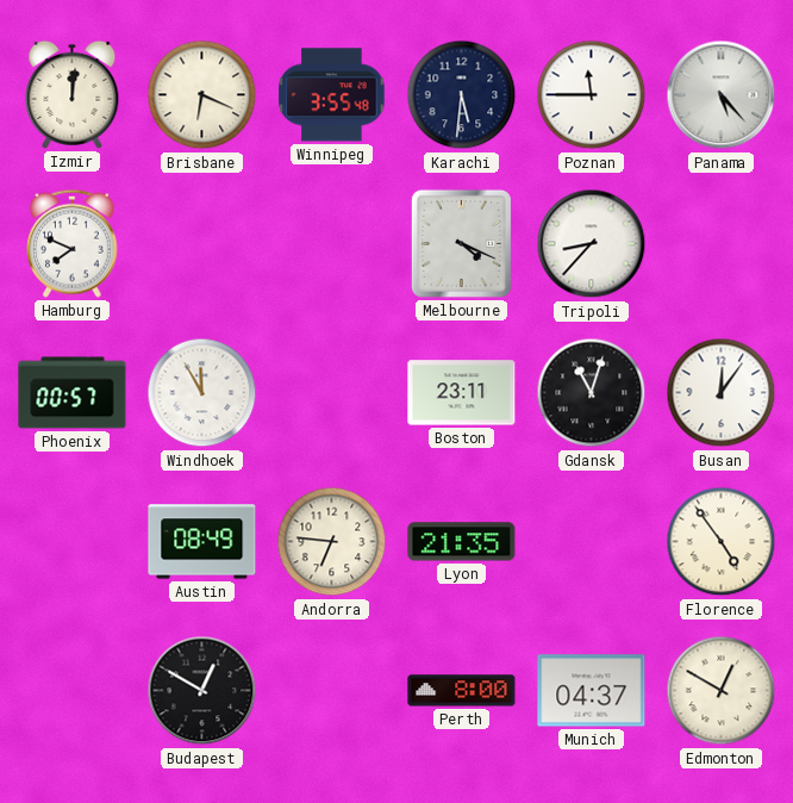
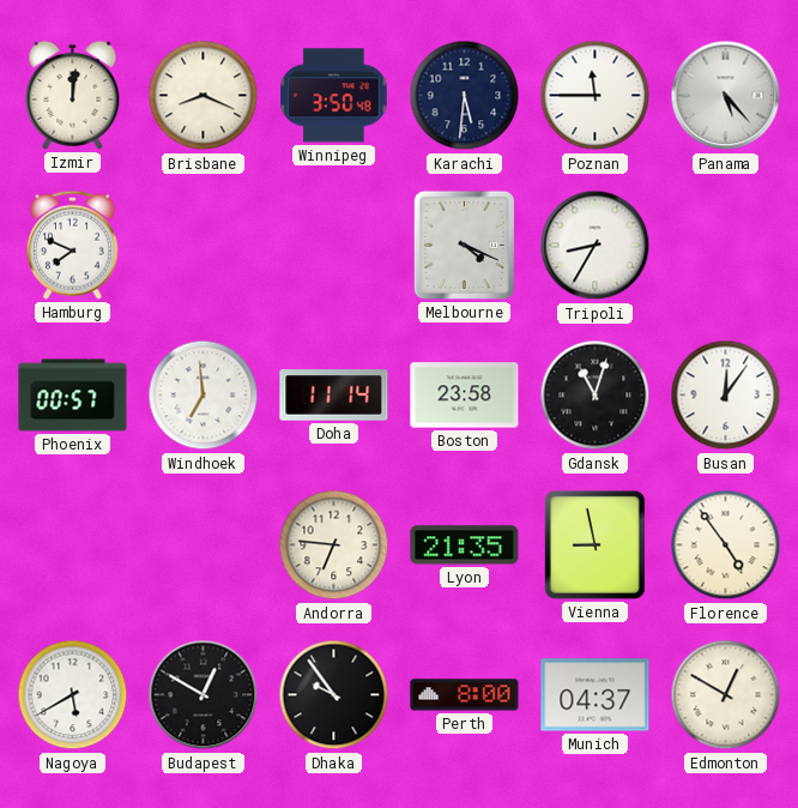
Brisbane: 6:19 -> 8:19 (204, 96)
Winnipeg: 3:55 -> 3:50 (334, 96)
Tripoli: 8:37 -> 8:35 (596, 246)
Windhoek: 11:55 -> 6:59 (204, 396)
Doha: none -> 11:14 (334, 396)
Boston: 23:11 -> 23:58 (465, 396)
Austin: 08:49 -> none (202, 542)
Vienna: none -> 8:58 (594, 544)
Nagoya: none -> 5:40 (73, 695)
Dhaka: none -> 9:54 (334, 695)
